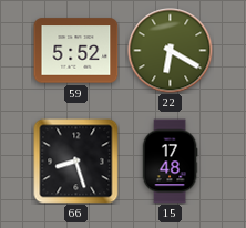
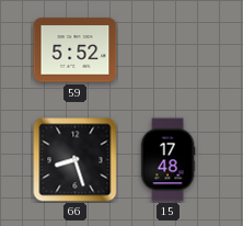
22: 6:20 -> none (171, 51)
